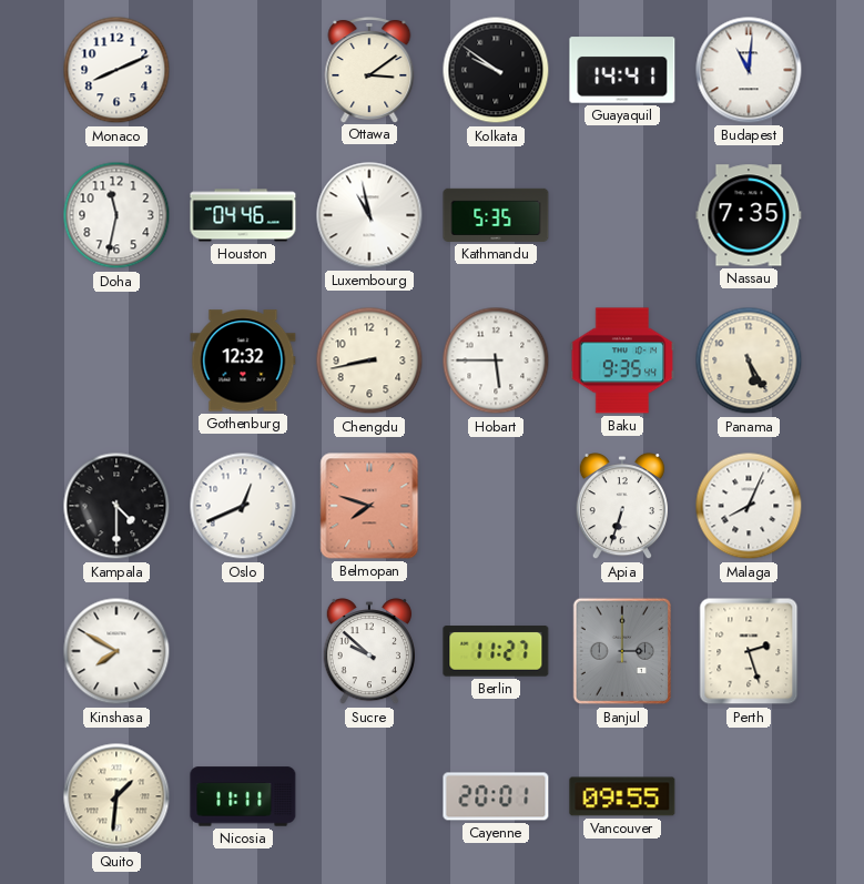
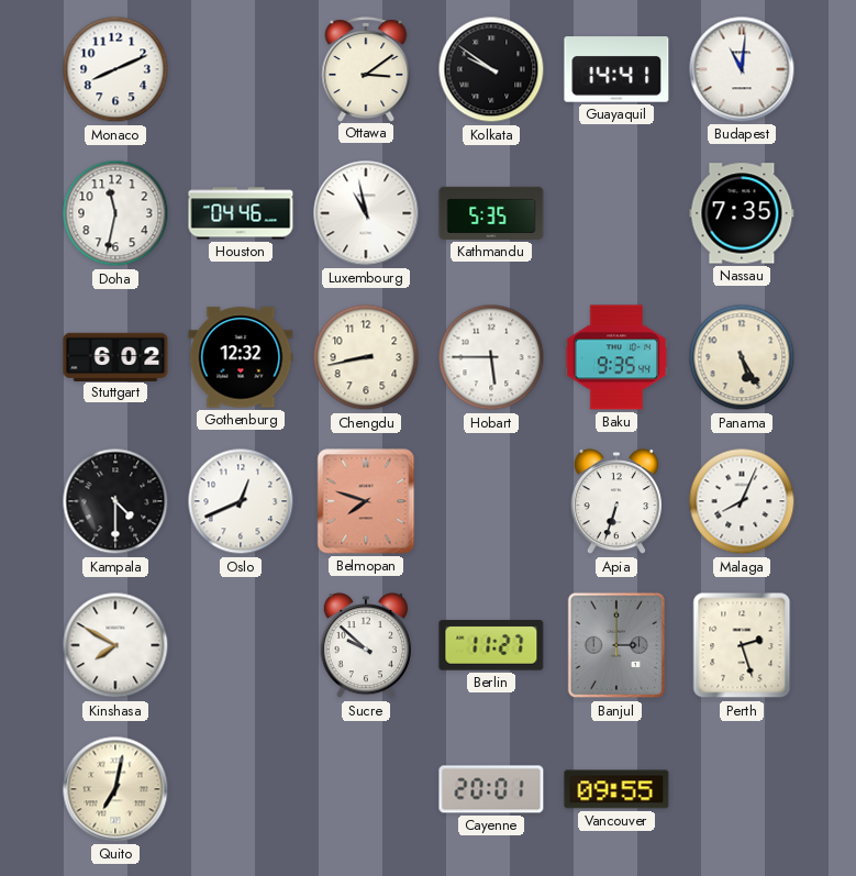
Stuttgart: none -> 6:02 (115, 356)
Quito: 1:31 -> 7:02 (115, 789)
Nicosia: 11:11 -> none (243, 796)
